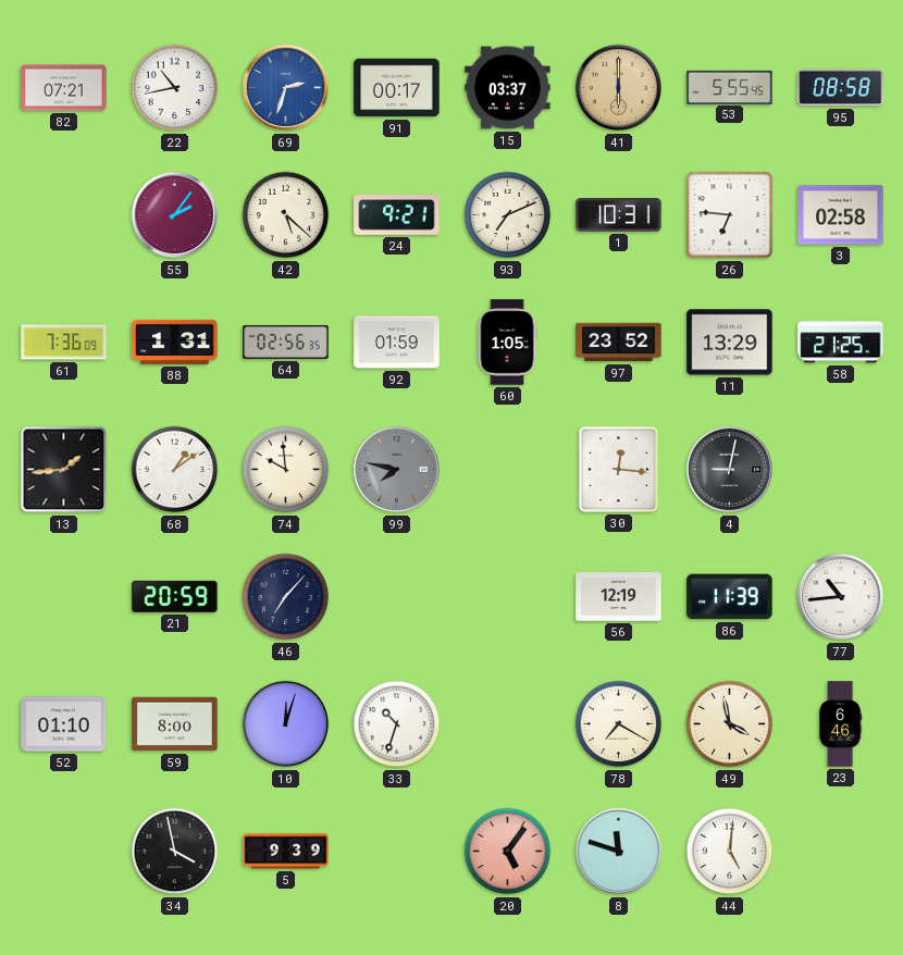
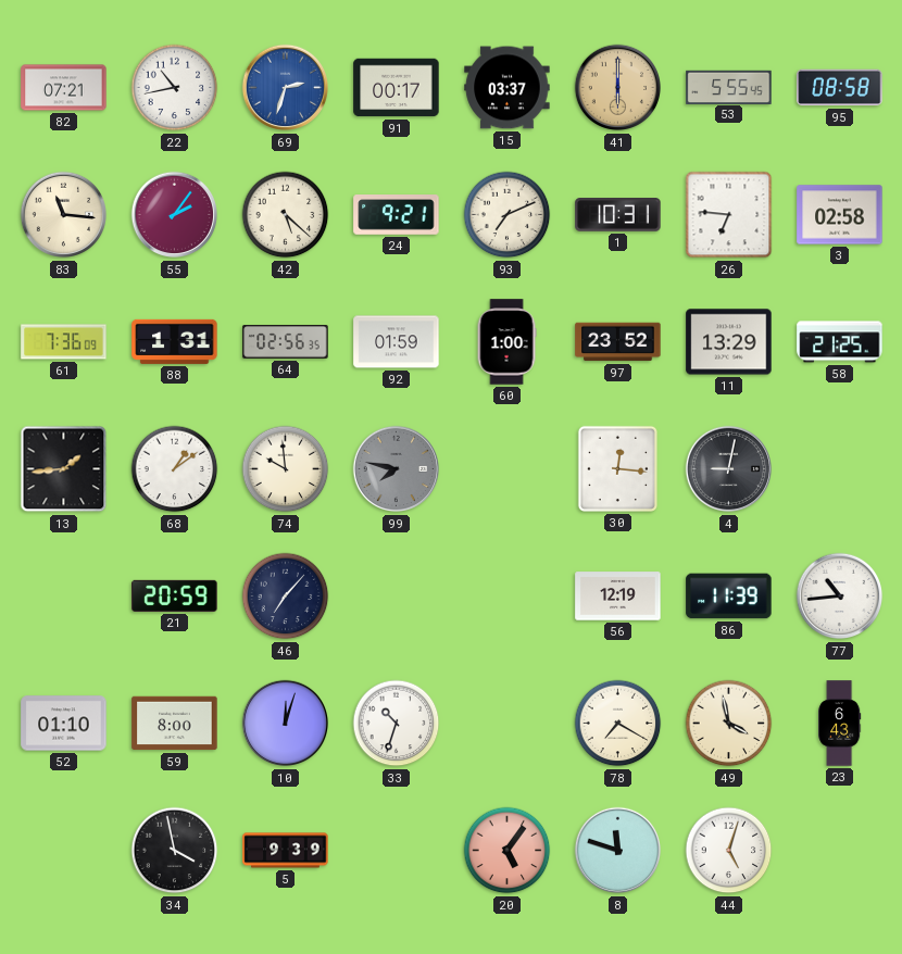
83: none -> 11:16 (64, 215)
60: 1:05 -> 1:00 (506, 342)
23: 6:46 -> 6:43 (840, 724)
44: 5:01 -> 5:03 (729, 851)
